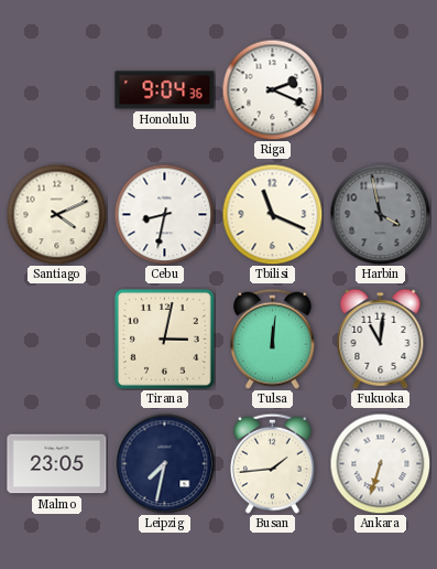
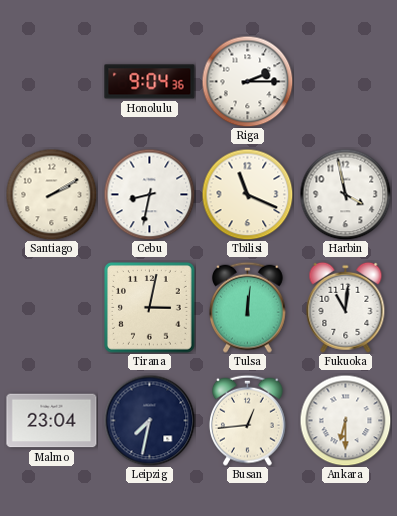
Riga: 2:19 -> 2:15 (247, 81)
Santiago: 4:11 -> 2:10 (51, 194)
Harbin dial: grey -> white (345, 194)
Malmo: 23:05 -> 23:04 (52, 421)
Busan: 1:44 -> 12:44 (248, 420)
Ankara: 6:33 -> 6:30 (345, 420)
